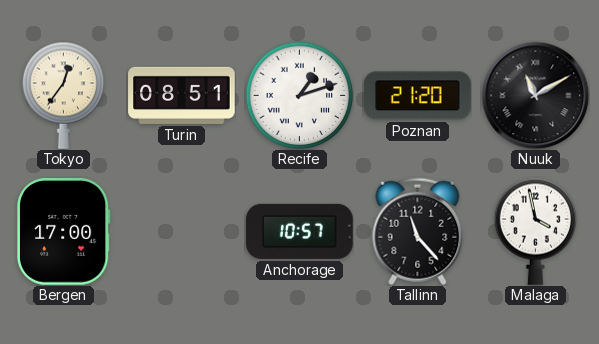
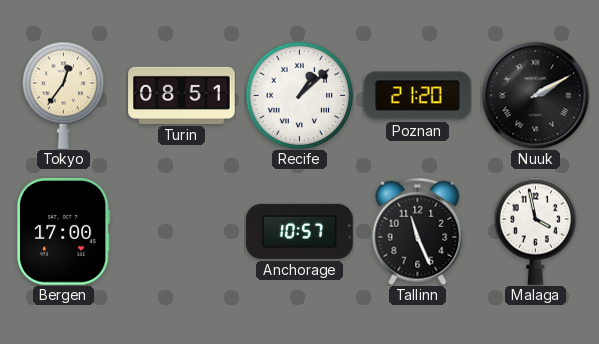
Recife: 1:12 -> 1:08 (299, 95)
Nuuk: 11:10 -> 2:10 (535, 95)
Tallinn: 11:23 -> 11:26 (418, 231)
